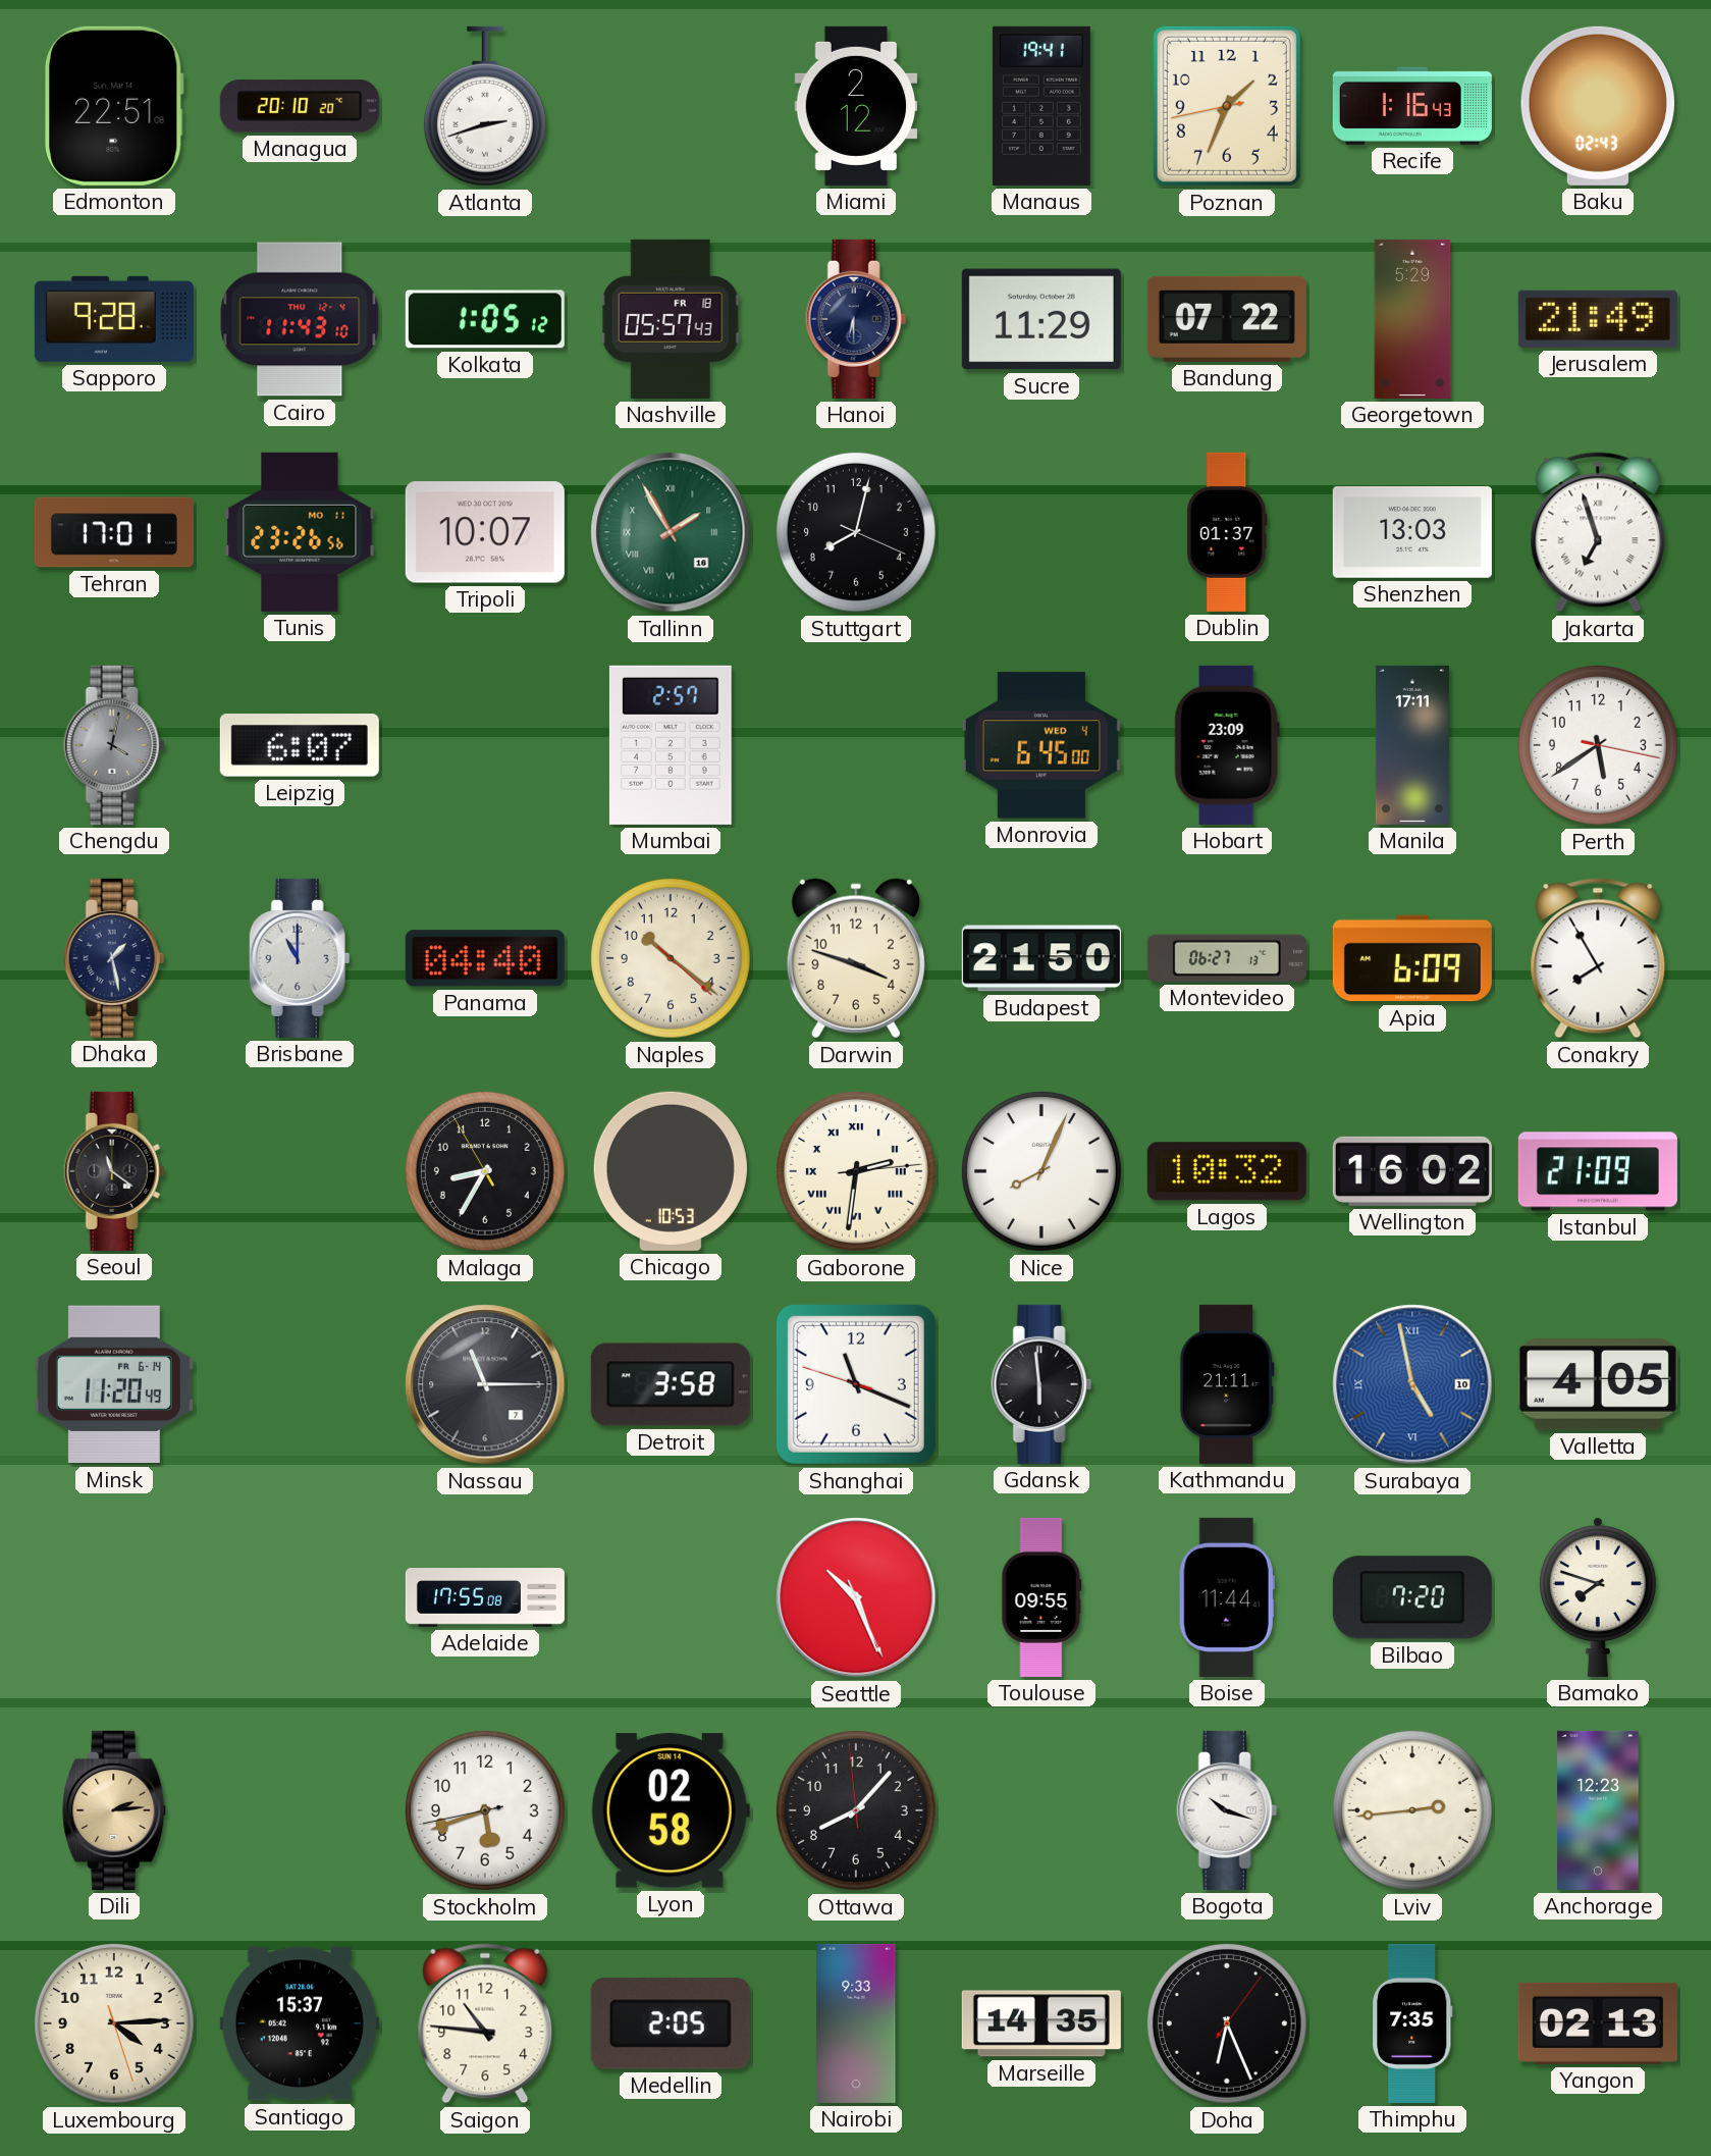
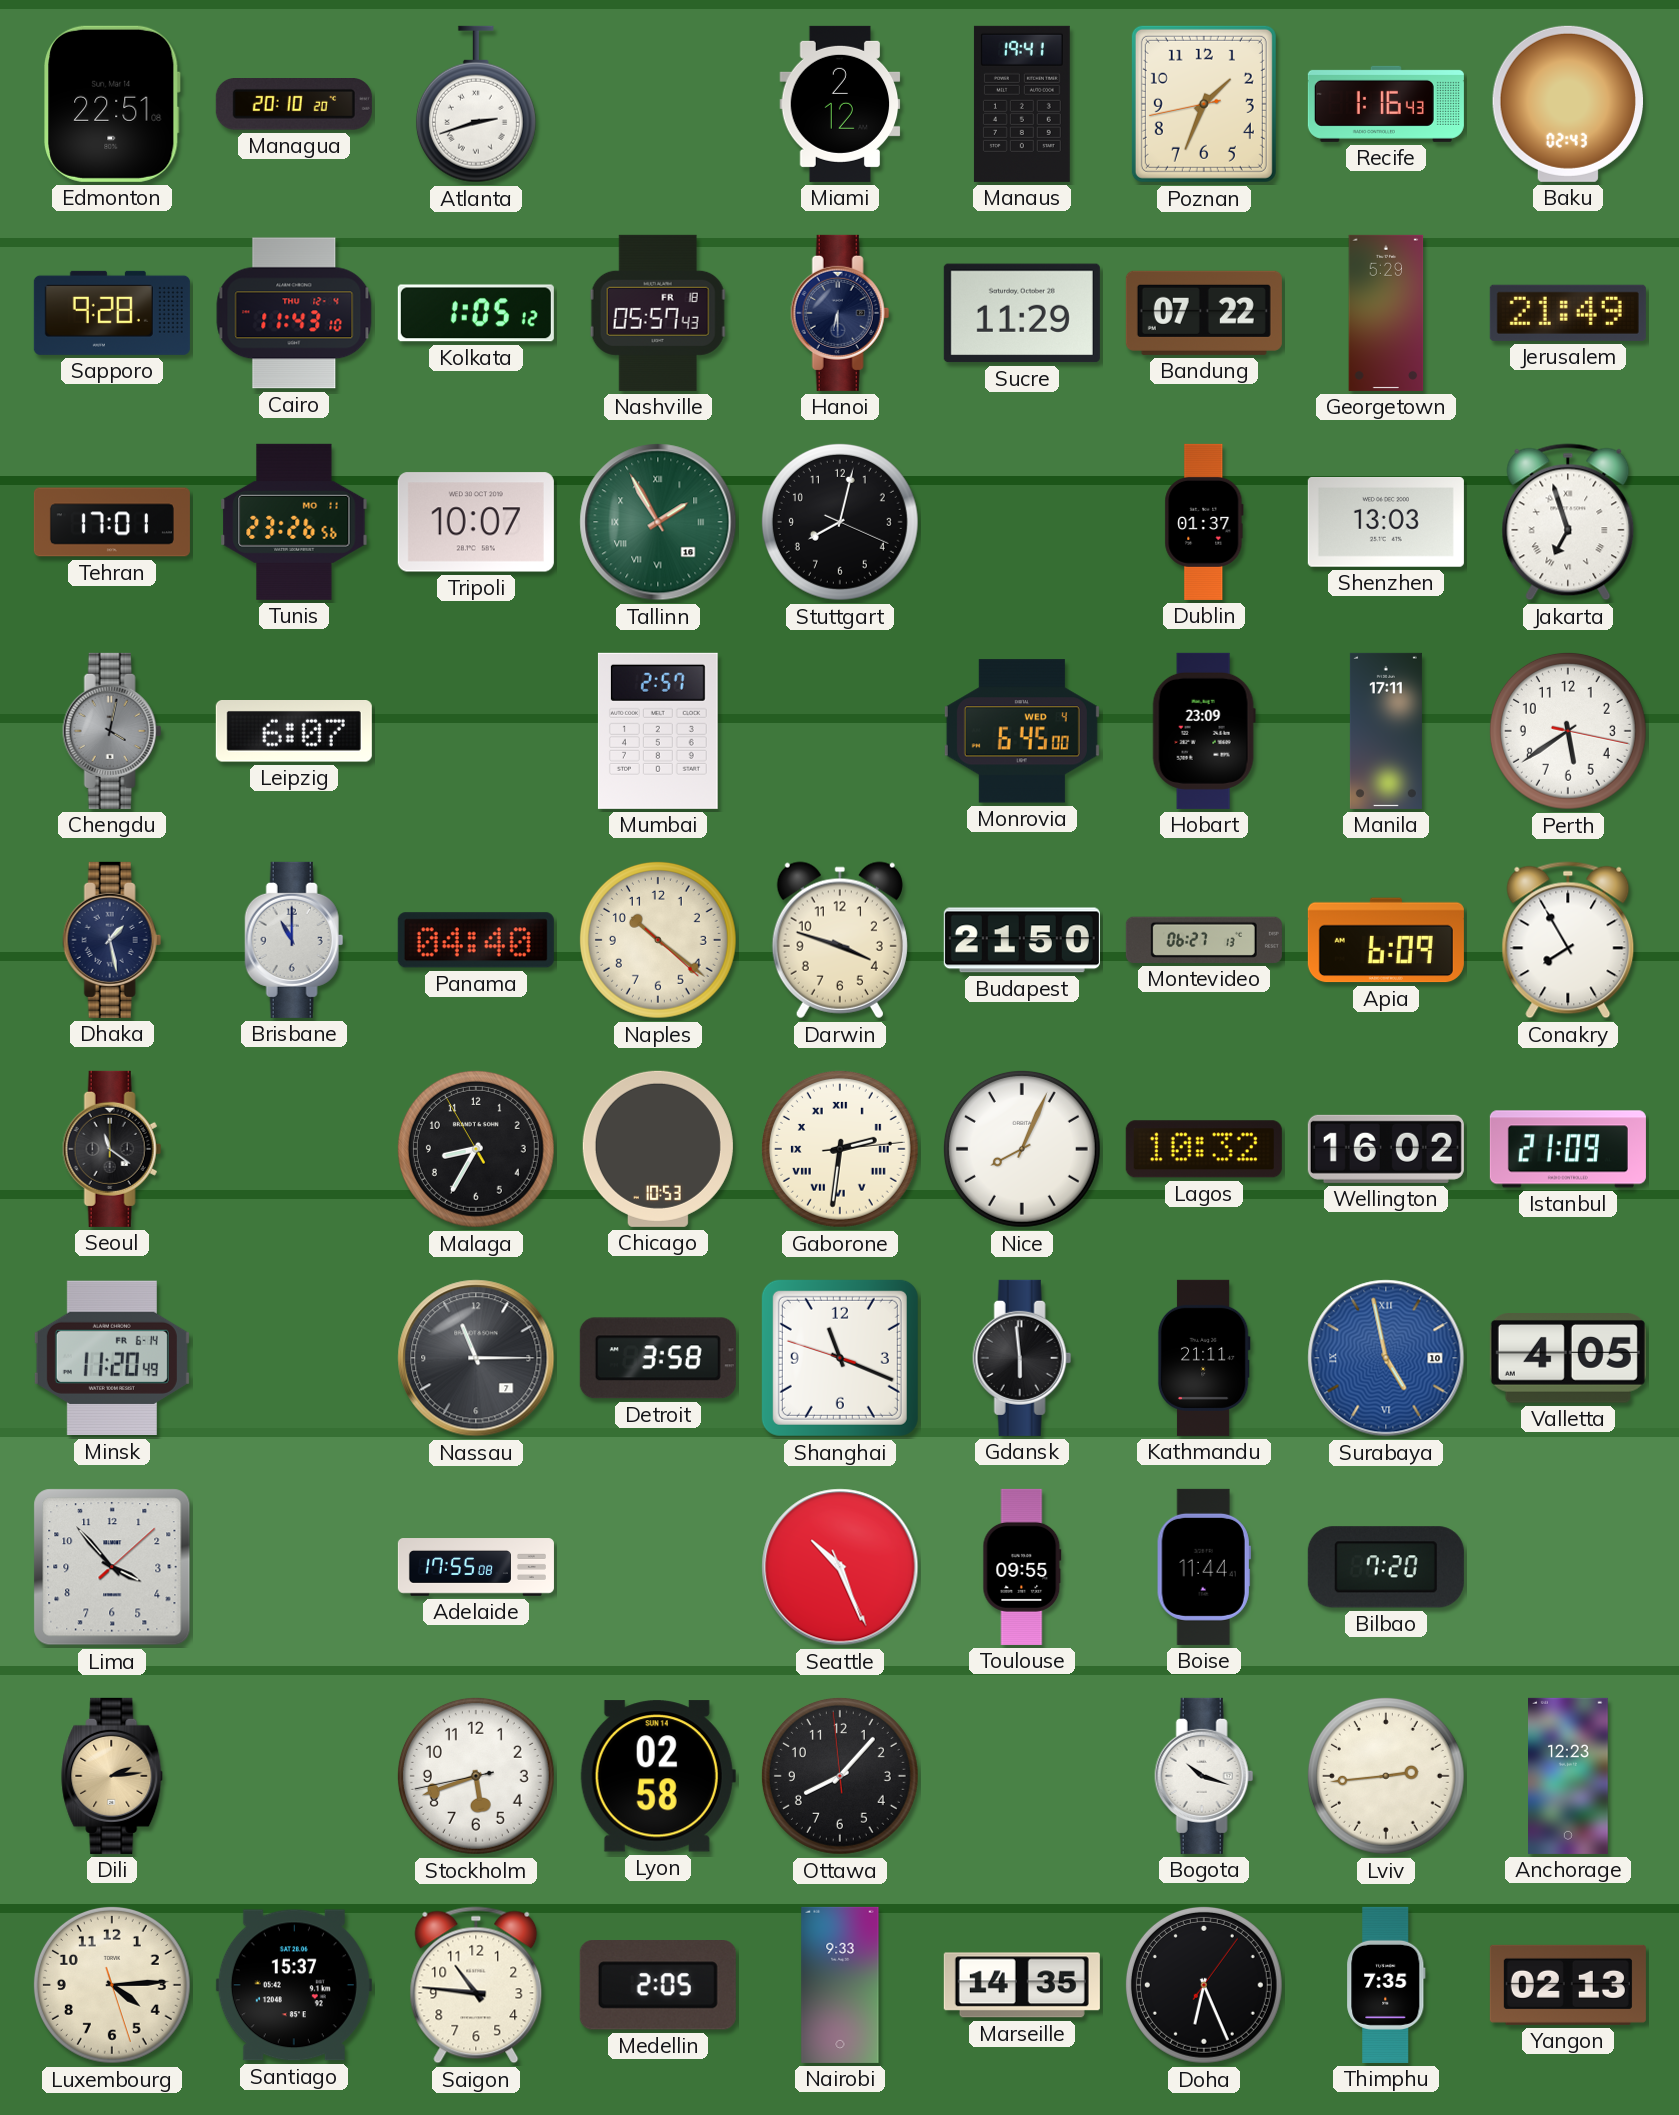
Lima: none -> 3:53 (112, 1567)
Bamako: 7:48 -> none (1598, 1596)
